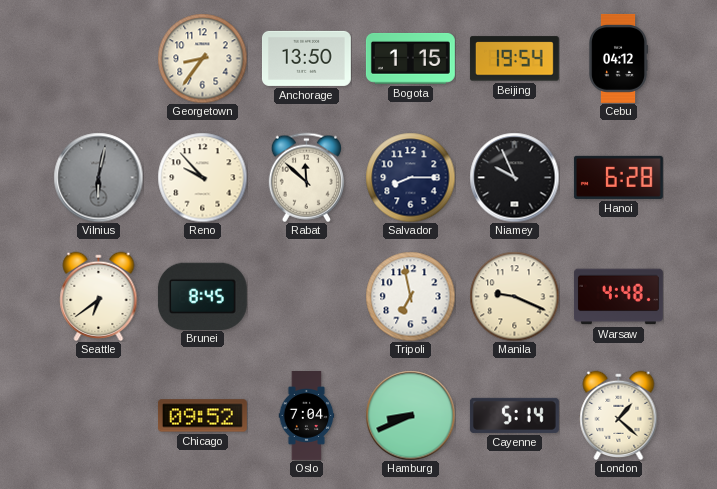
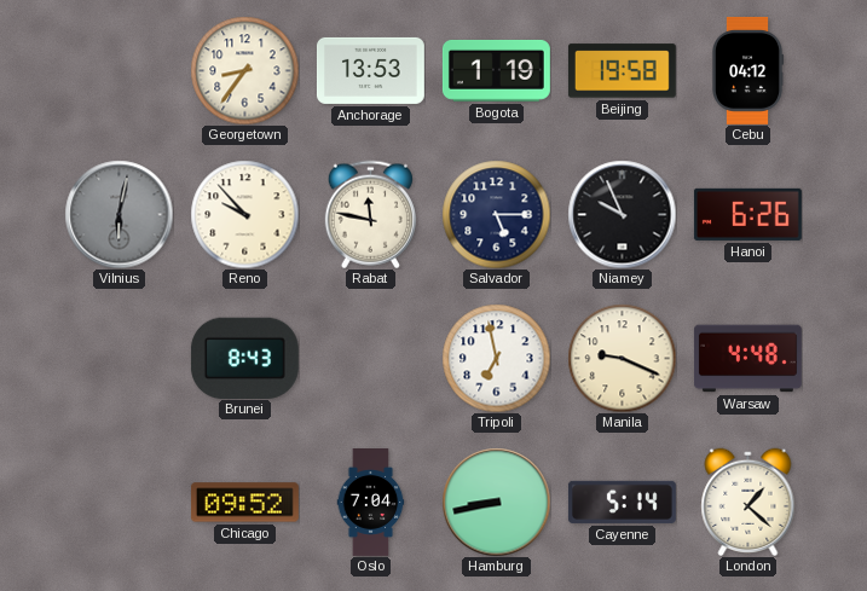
Anchorage: 13:50 -> 13:53 (370, 70)
Bogota: 1:15 -> 1:19 (496, 70)
Beijing: 19:54 -> 19:58 (622, 71)
Rabat: 11:52 -> 11:47 (370, 214)
Salvador: 8:15 -> 5:15 (496, 214)
Hanoi: 6:28 -> 6:26 (747, 214)
Seattle: 6:39 -> none (99, 296)
Brunei: 8:45 -> 8:43 (244, 358)
Hamburg: 8:41 -> 8:43 (496, 502)
